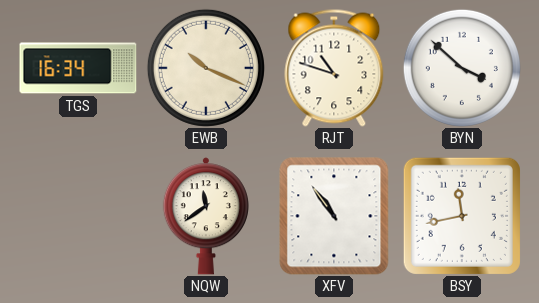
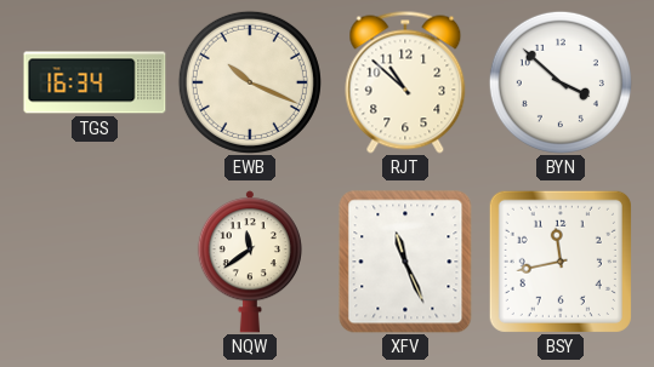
RJT: 10:48 -> 10:52 (405, 82)
XFV: 10:54 -> 11:26 (405, 262)
